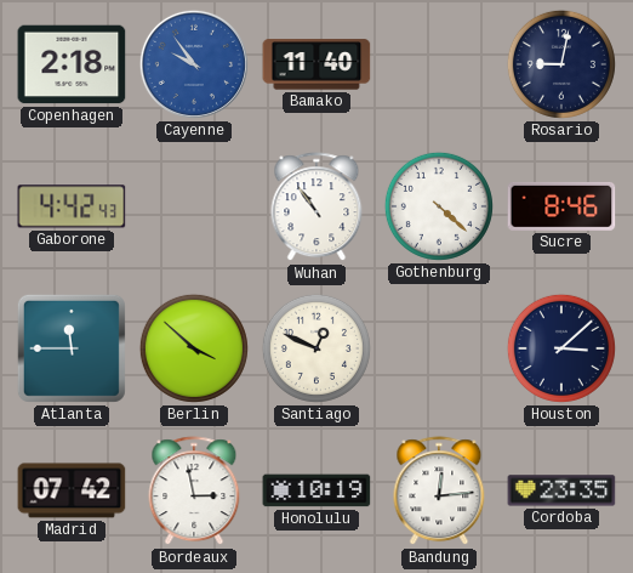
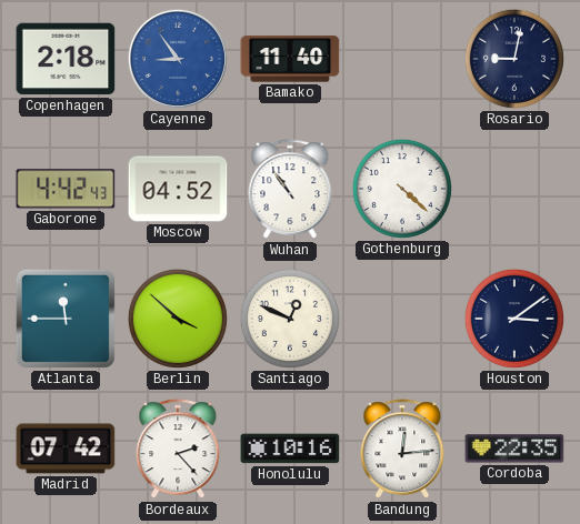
Cayenne: 9:54 -> 8:54 (178, 59)
Moscow: none -> 04:52 (178, 189)
Sucre: 8:46 -> none (561, 206)
Houston: 3:08 -> 3:09 (514, 319)
Bordeaux: 2:58 -> 2:23 (178, 450)
Honolulu: 10:19 -> 10:16 (290, 449)
Cordoba: 23:35 -> 22:35 (514, 449)
